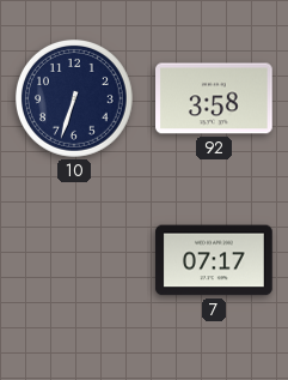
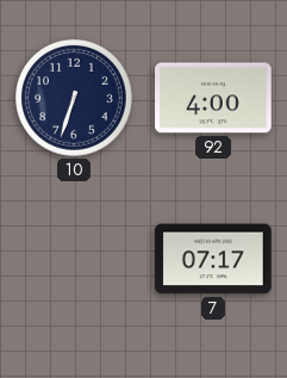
92: 3:58 -> 4:00 (213, 98)
